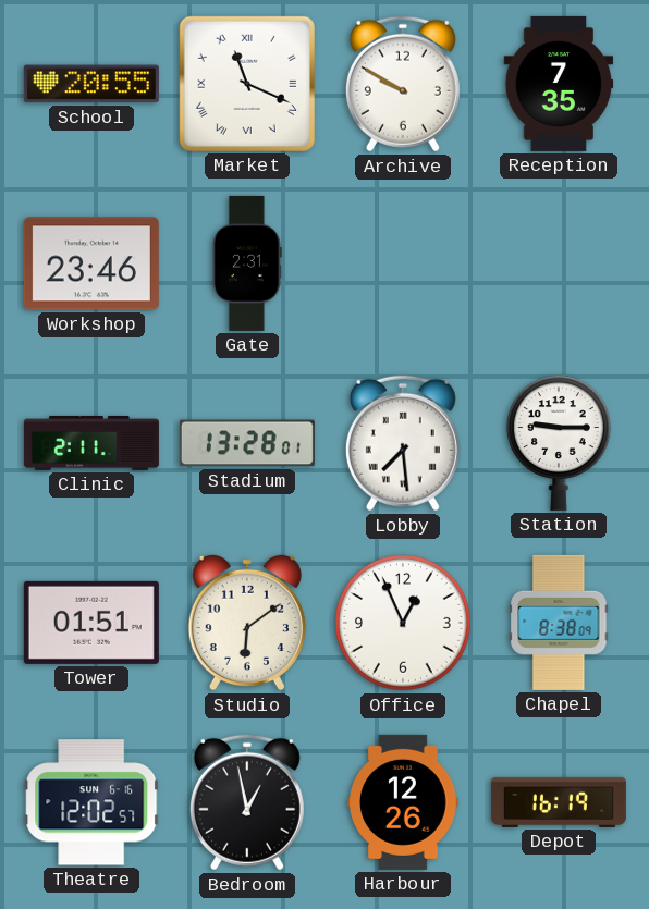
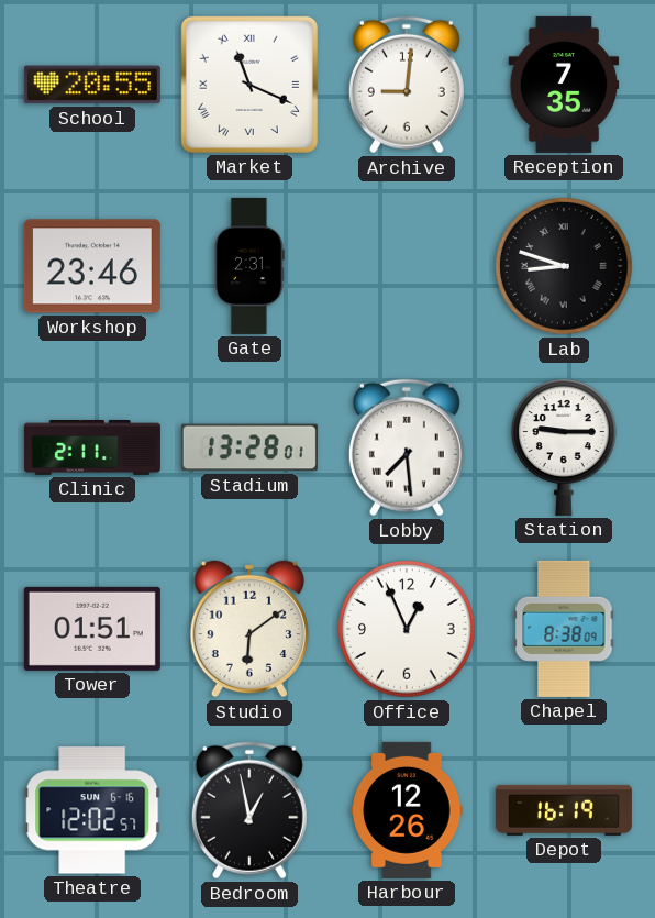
Archive: 9:50 -> 9:01 (407, 85)
Lab: none -> 8:48 (565, 267)
